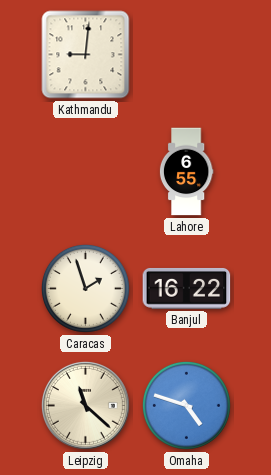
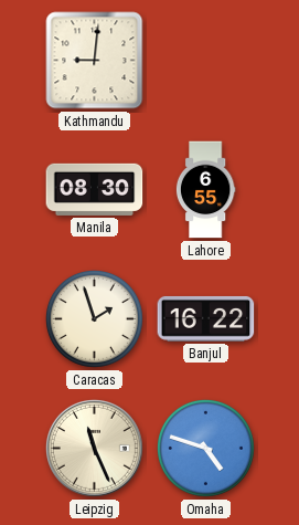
Manila: none -> 08:30 (95, 189)
Leipzig: 11:22 -> 11:26 (94, 448)
